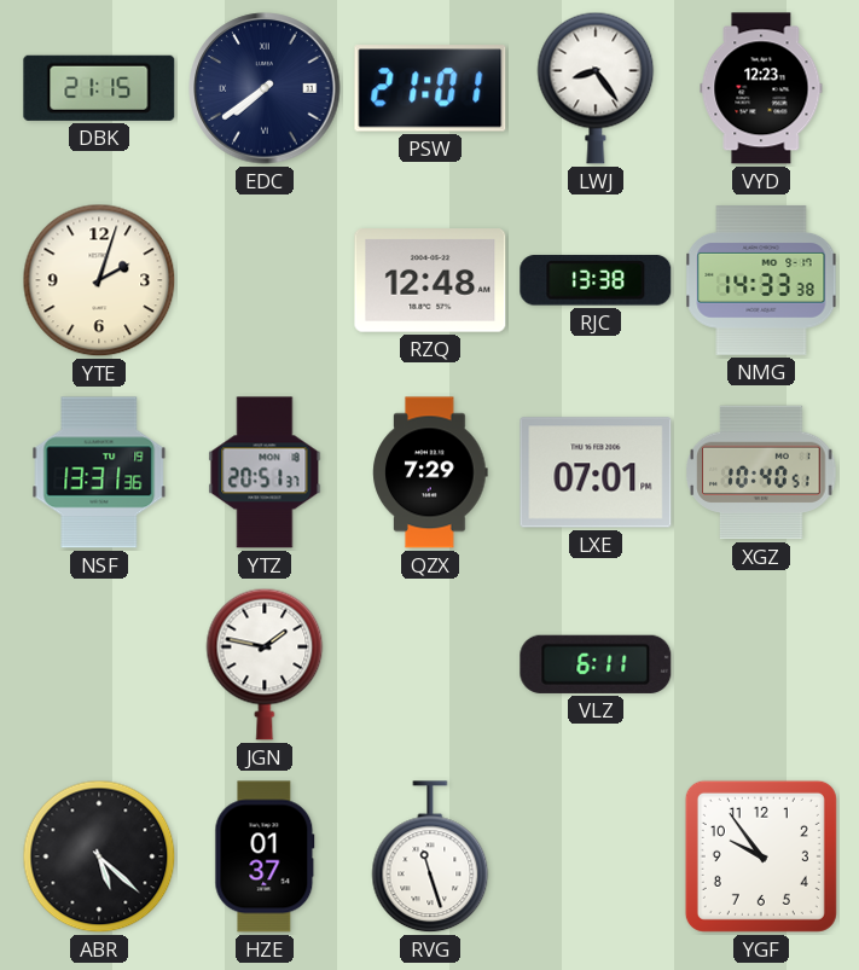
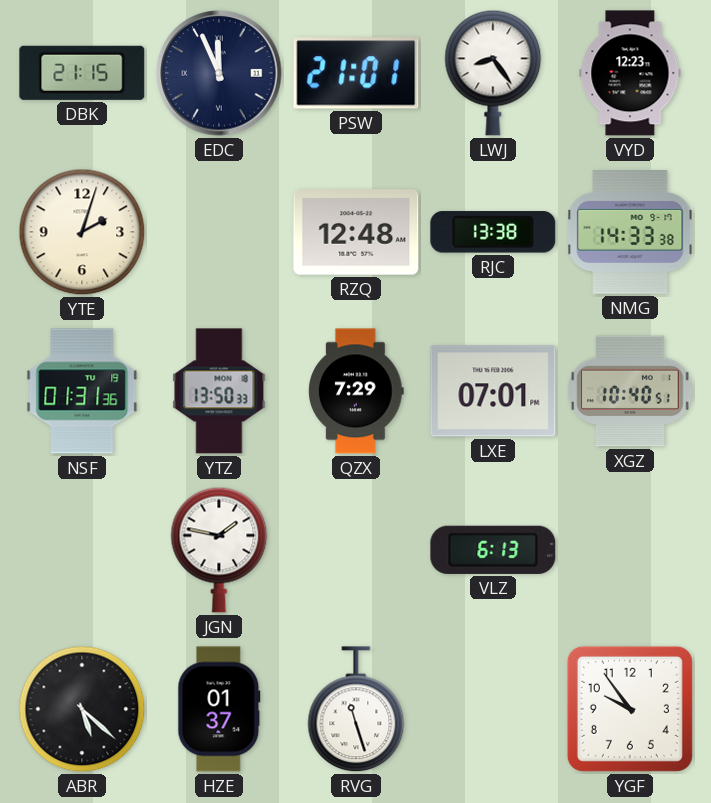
EDC: 7:39 -> 11:56 (219, 73)
NSF: 13:31 -> 01:31 (82, 391)
YTZ: 20:51 -> 13:50 (219, 391)
VLZ: 6:11 -> 6:13 (493, 550)
